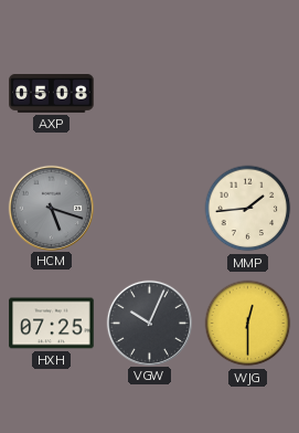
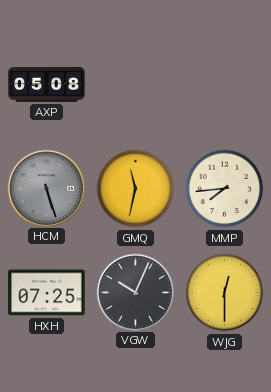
HCM: 5:18 -> 5:27 (46, 188)
GMQ: none -> 11:32 (136, 189)
MMP: 1:44 -> 7:44 (225, 189)
